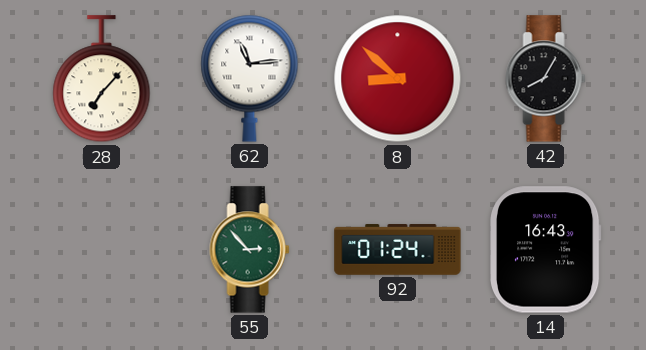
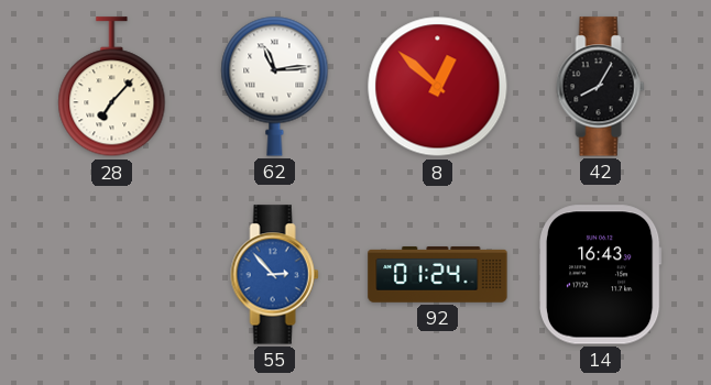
8: 8:52 -> 12:52 (438, 87)
55 dial: green -> blue (275, 275)
